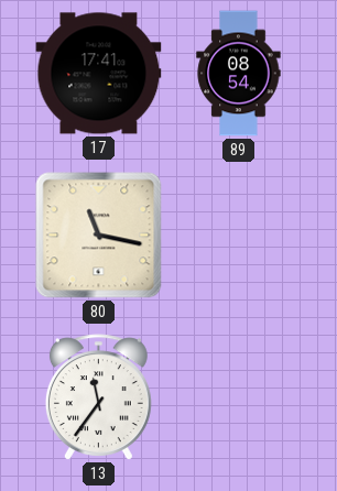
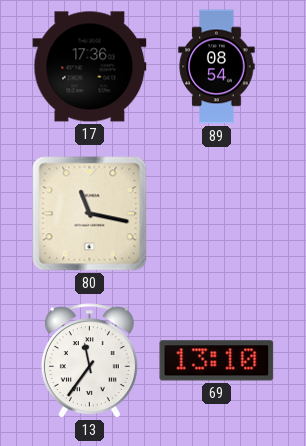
17: 17:41 -> 17:36 (90, 67)
69: none -> 13:10 (217, 361)
